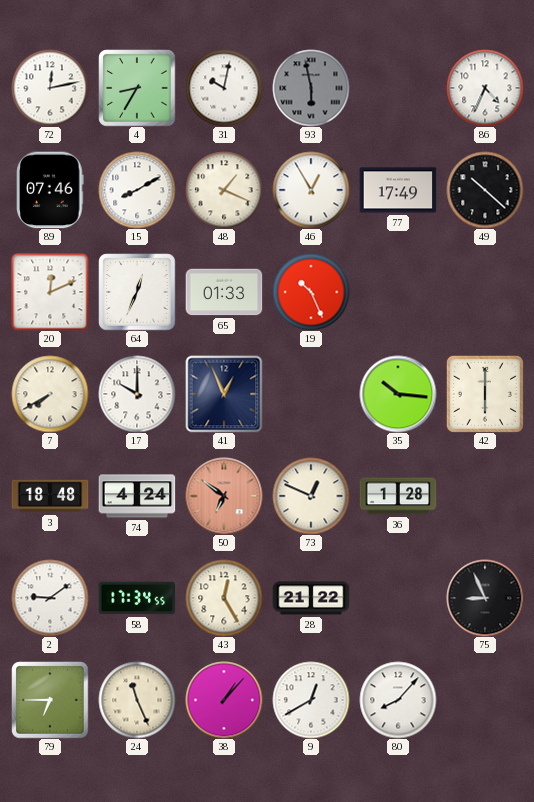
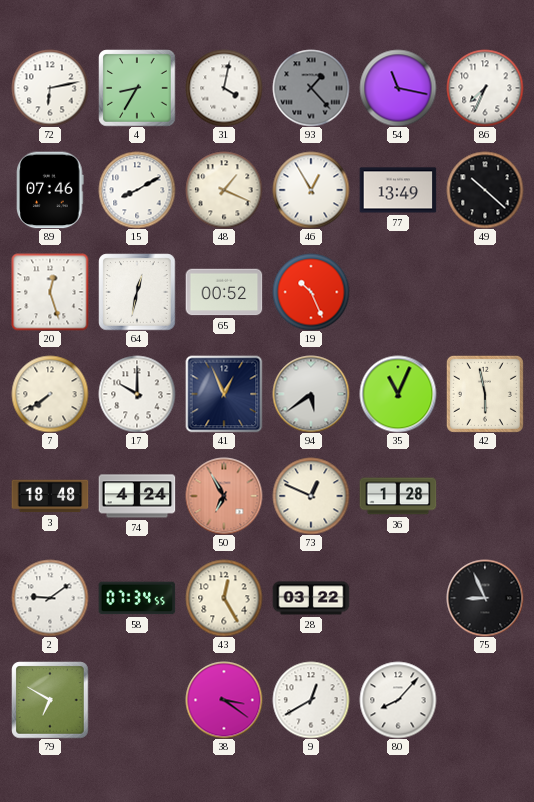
72: 12:13 -> 6:13 (50, 88)
31: 10:02 -> 4:02 (224, 88)
93: 5:58 -> 1:23 (311, 88)
54: none -> 11:17 (398, 88)
86: 4:34 -> 7:34 (485, 88)
77: 17:49 -> 13:49 (398, 190)
20: 12:11 -> 12:27 (50, 292)
64: 12:34 -> 12:32 (137, 292)
65: 01:33 -> 00:52 (224, 292)
7: 7:40 -> 7:39 (50, 394)
94: none -> 5:39 (311, 394)
35: 10:16 -> 11:04 (398, 394)
42: 6:00 -> 5:58 (485, 394)
50: 6:51 -> 6:55 (224, 496)
58: 17:34 -> 07:34 (137, 598)
28: 21:22 -> 03:22 (311, 598)
79: 6:45 -> 6:50 (50, 700)
24: 11:26 -> none (137, 700)
38: 1:07 -> 3:21 (224, 700)
